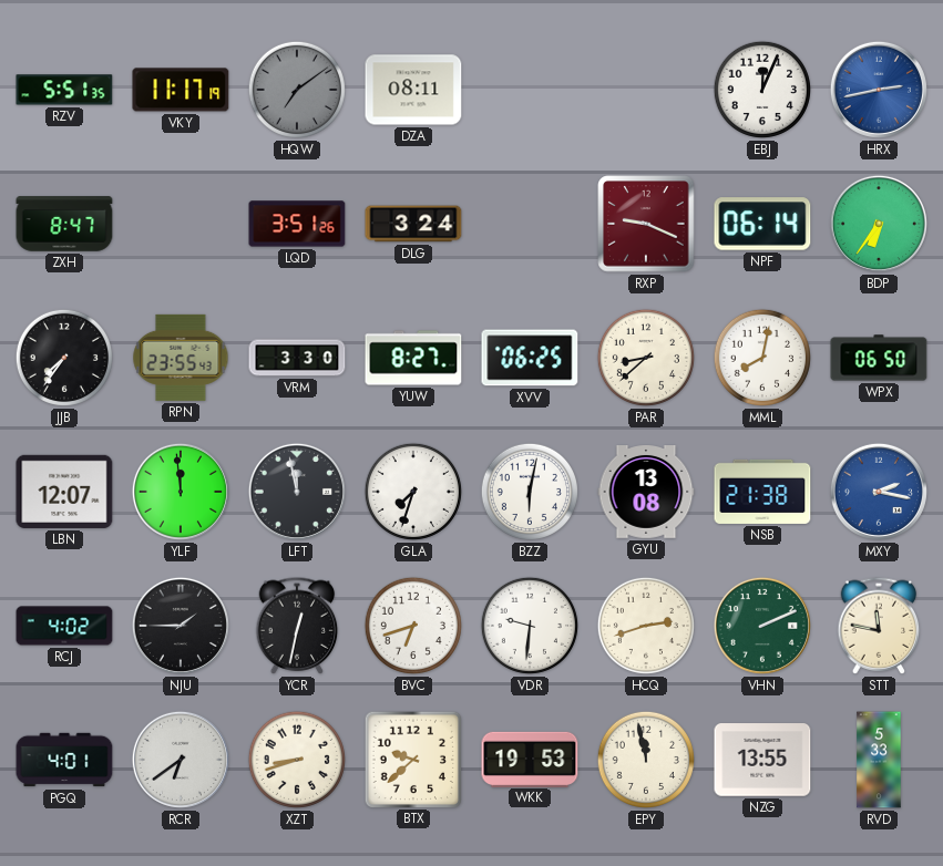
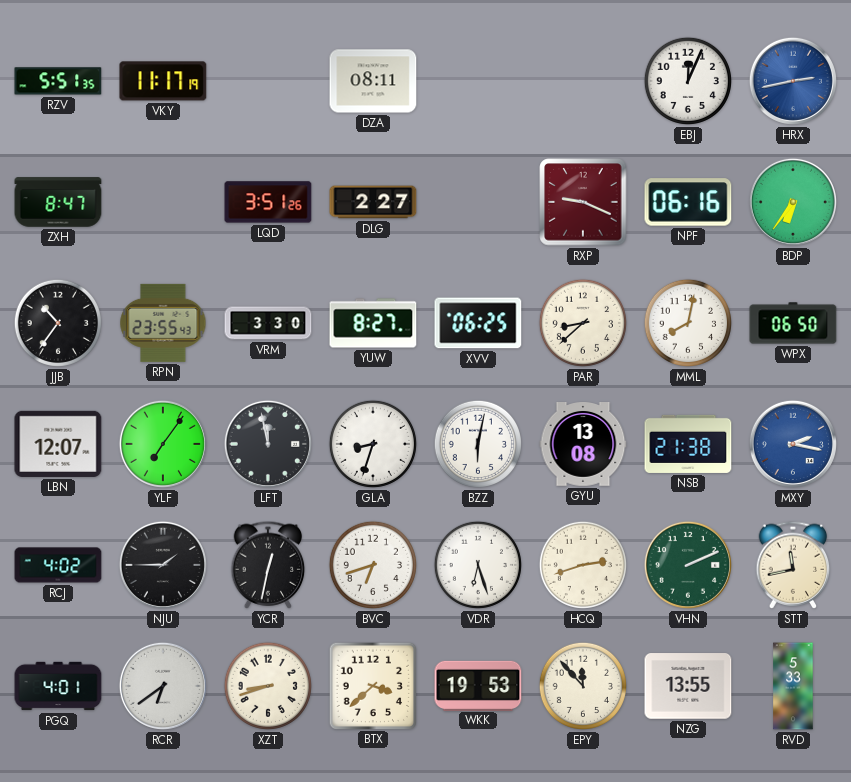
HQW: 7:09 -> none (297, 90)
DLG: 3:24 -> 2:27 (373, 202)
NPF: 06:14 -> 06:16 (688, 202)
JJB: 7:36 -> 10:36 (58, 323)
YLF: 11:59 -> 7:06 (163, 444)
GLA: 7:33 -> 8:33 (373, 444)
VDR: 9:31 -> 6:27 (478, 565)
STT: 11:47 -> 11:43 (793, 565)
BTX: 9:38 -> 3:38 (372, 685)
EPY: 11:58 -> 11:53 (583, 686)
